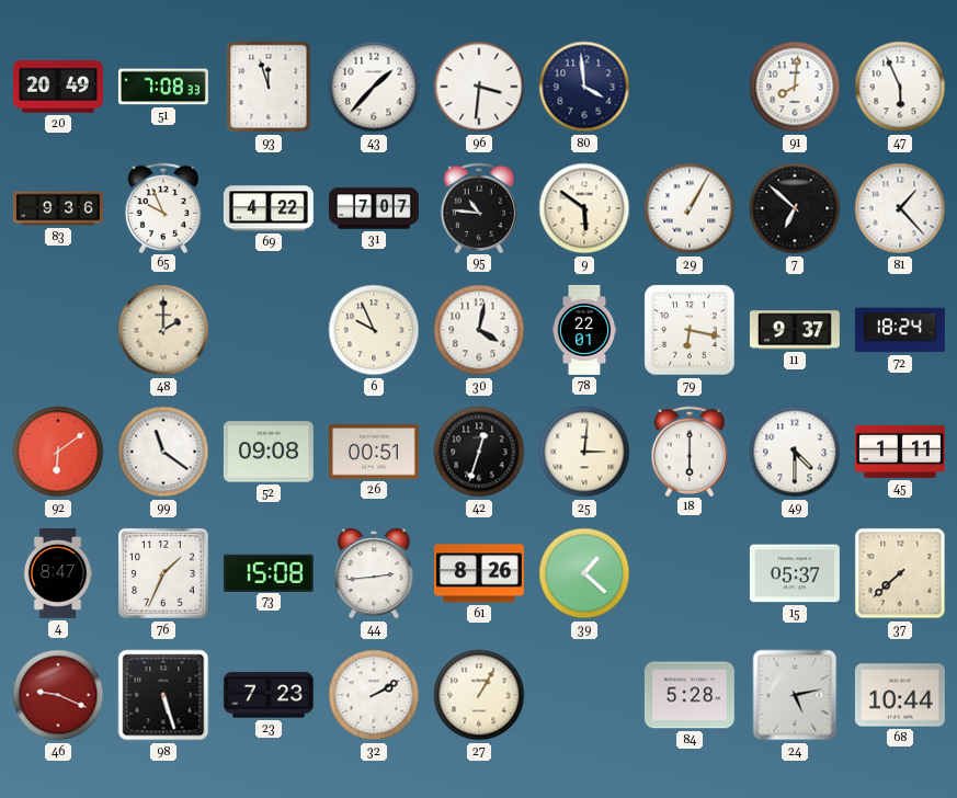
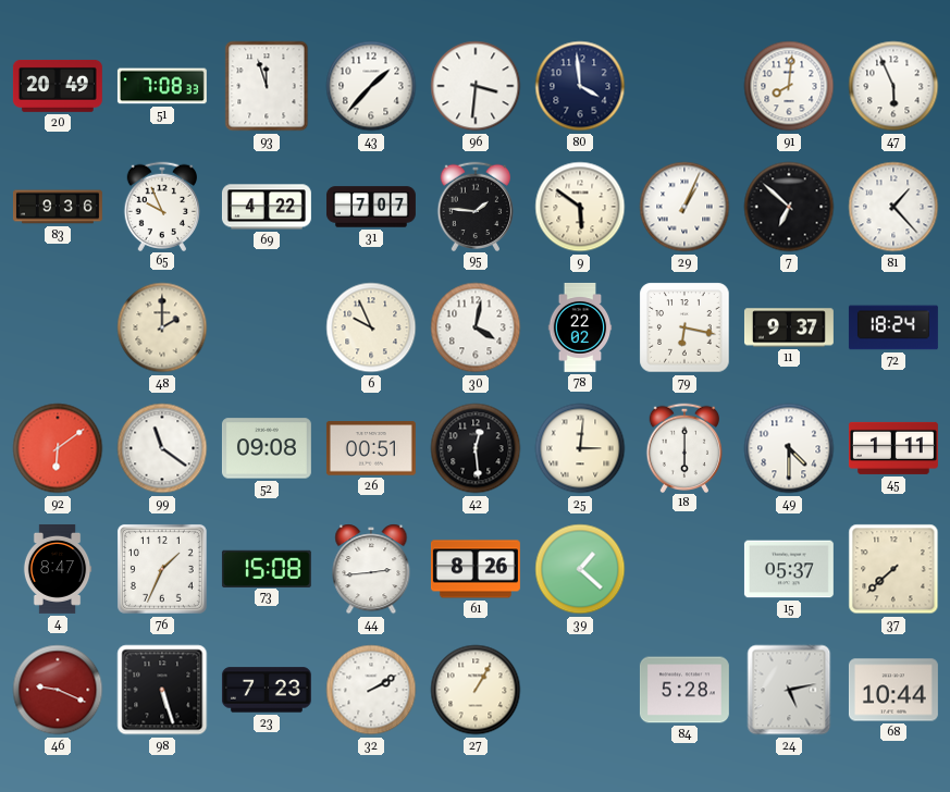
95: 10:46 -> 1:46 (474, 206)
29: 1:05 -> 1:04 (684, 207)
78: 22:01 -> 22:02 (580, 327)
42: 12:33 -> 12:29 (476, 448)
